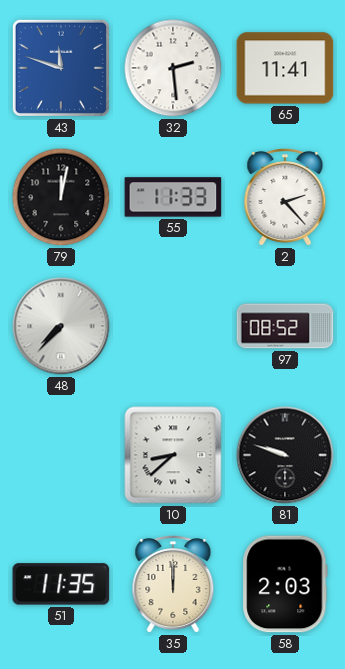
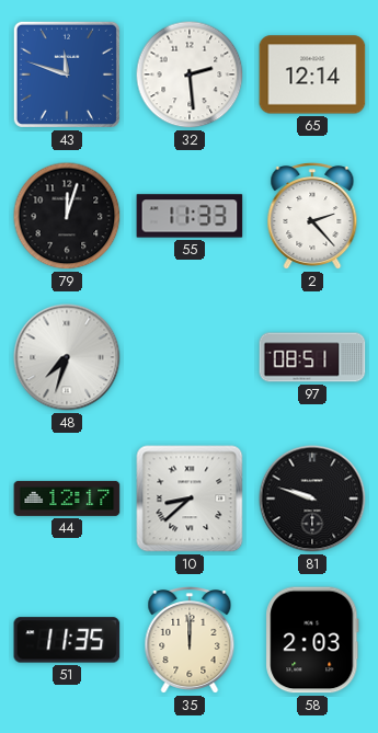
65: 11:41 -> 12:14 (312, 75)
79: 12:02 -> 12:03 (67, 216)
48: 7:37 -> 7:33 (67, 357)
97: 08:52 -> 08:51 (312, 357)
44: none -> 12:17 (67, 499)
